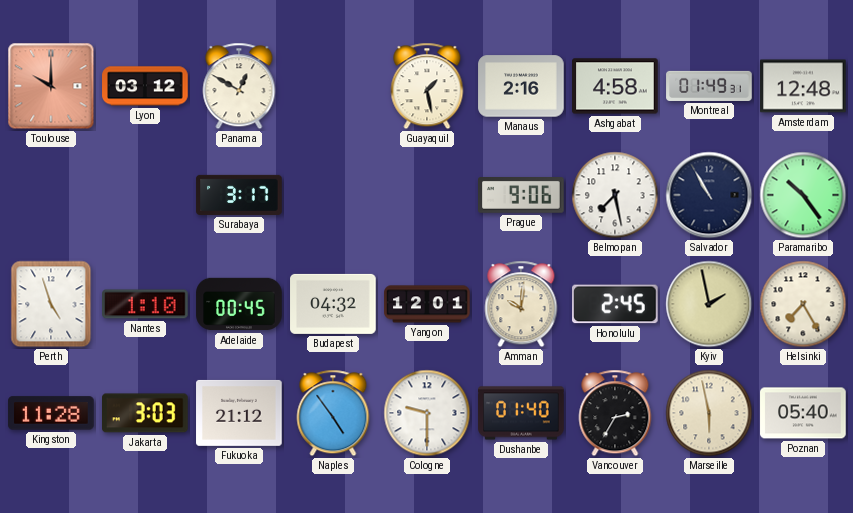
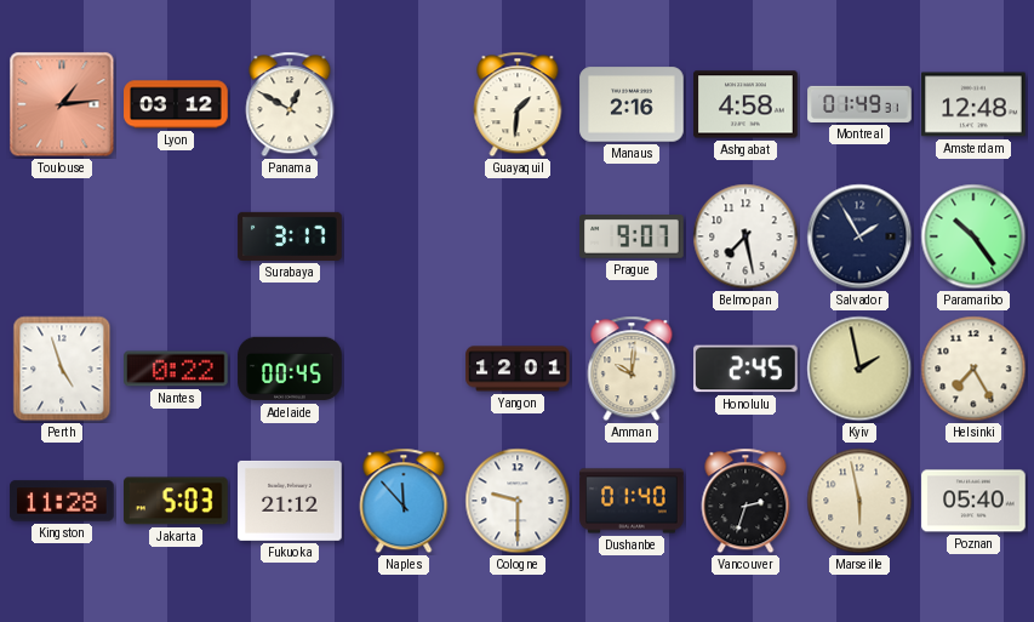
Toulouse: 10:00 -> 1:14 (62, 104)
Guayaquil: 1:28 -> 1:31 (518, 104)
Prague: 9:06 -> 9:07 (632, 238)
Salvador: 10:55 -> 1:55 (859, 236)
Nantes: 1:10 -> 0:22 (176, 369)
Budapest: 04:32 -> none (333, 304)
Jakarta: 3:03 -> 5:03 (177, 501)
Naples: 4:54 -> 11:53 (404, 501)
Vancouver: 2:35 -> 2:33 (745, 501)
